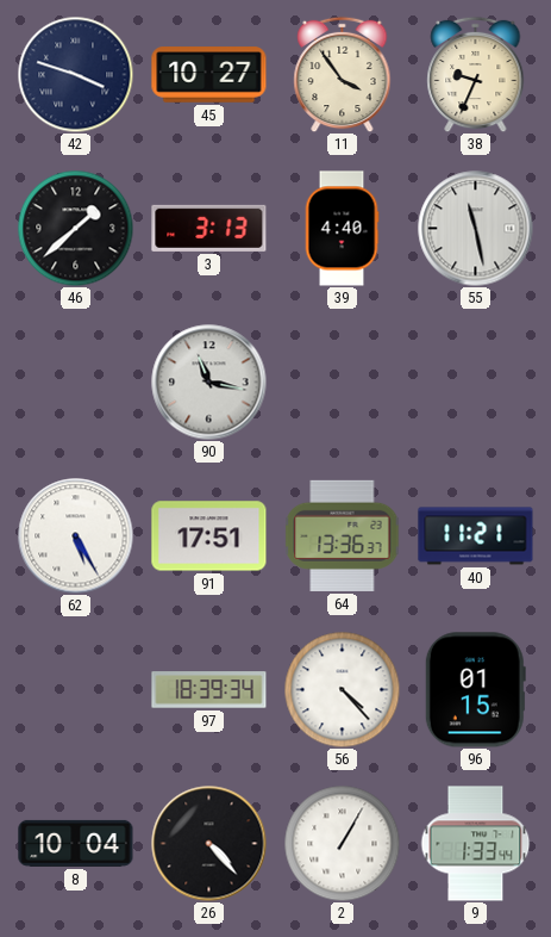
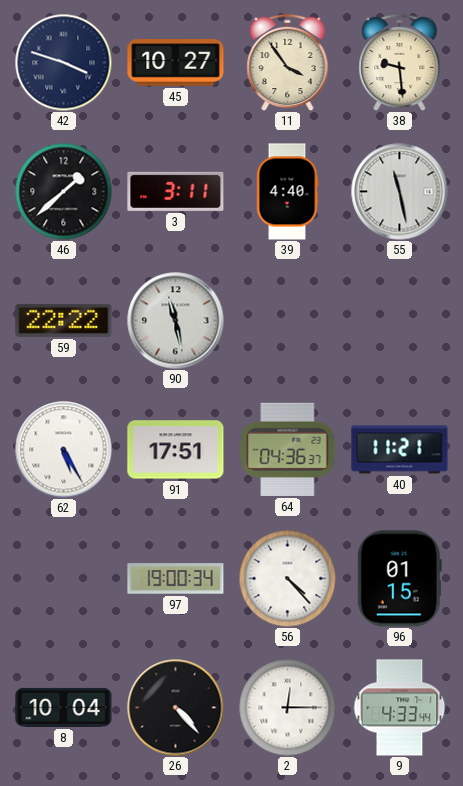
38: 9:34 -> 9:29 (400, 62)
3: 3:13 -> 3:11 (176, 191)
59: none -> 22:22 (64, 320)
90: 11:17 -> 11:28 (176, 321)
64: 13:36 -> 04:36 (288, 449)
97: 18:39 -> 19:00 (176, 579)
2: 1:05 -> 12:15 (287, 707)
9: 1:33 -> 4:33 (400, 708)
